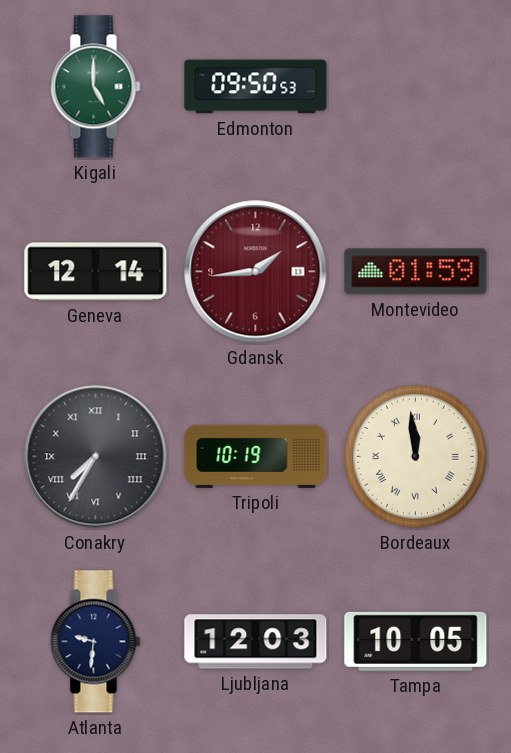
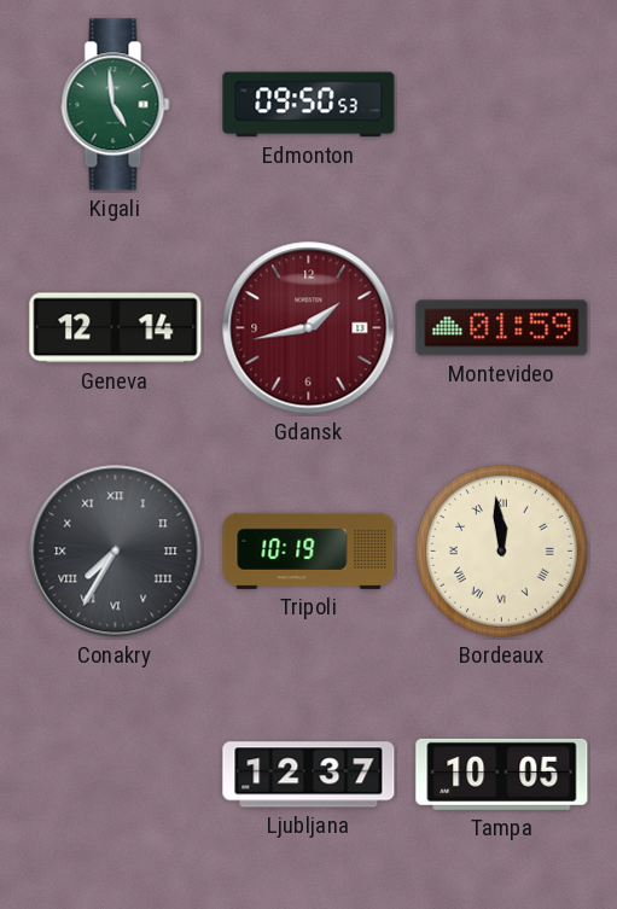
Kigali: 5:00 -> 4:59 (116, 105)
Gdansk: 1:44 -> 1:43 (309, 328)
Atlanta: 9:31 -> none (96, 642)
Ljubljana: 12:03 -> 12:37 (309, 775)
